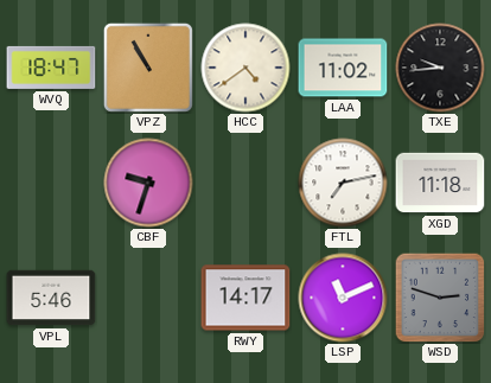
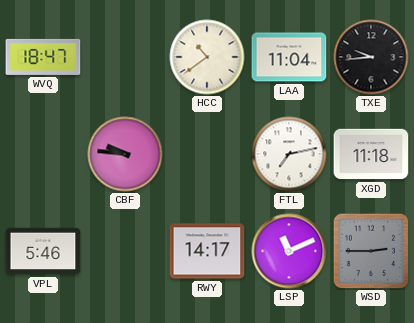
VPZ: 10:55 -> none (148, 68)
HCC: 4:39 -> 10:39 (207, 57)
LAA: 11:02 -> 11:04 (289, 57)
CBF: 9:33 -> 9:46 (125, 154)
WSD: 2:48 -> 2:45 (371, 251)
